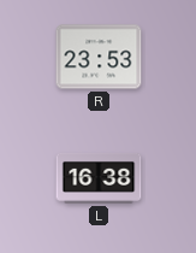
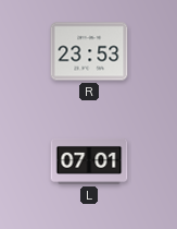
L: 16:38 -> 07:01 (89, 161)
